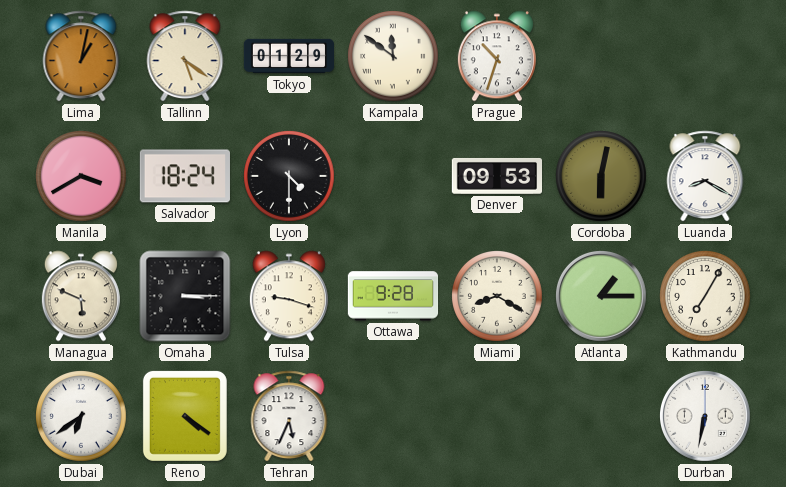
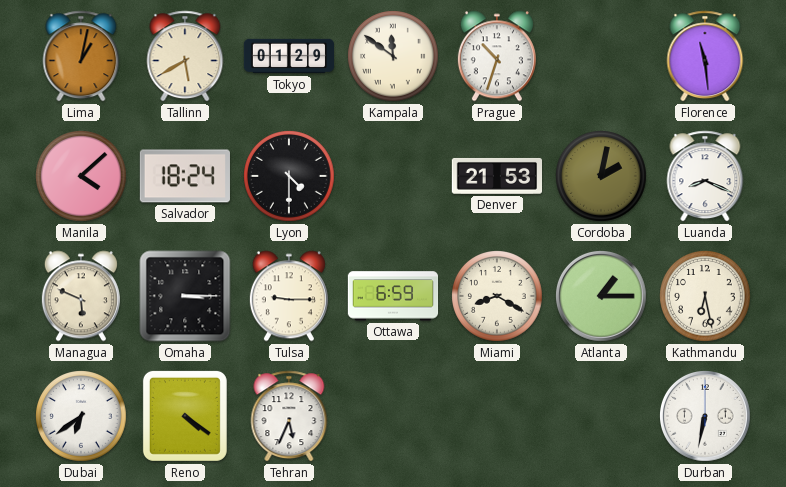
Tallinn: 5:21 -> 5:40 (185, 56)
Florence: none -> 11:29 (705, 56)
Manila: 3:40 -> 4:08 (82, 177)
Denver: 09:53 -> 21:53 (496, 176)
Cordoba: 6:02 -> 2:02 (602, 177)
Luanda: 8:20 -> 8:19 (705, 176)
Tulsa: 9:18 -> 9:15 (289, 296)
Ottawa: 9:28 -> 6:59 (393, 296)
Kathmandu: 7:05 -> 6:28 (706, 297)
